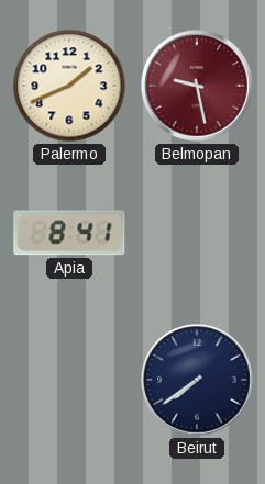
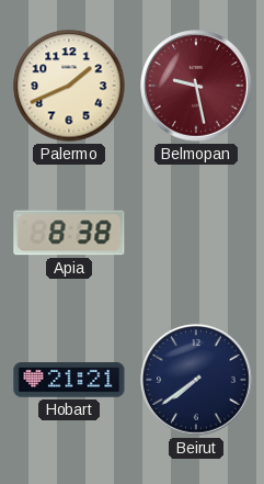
Apia: 8:41 -> 8:38 (69, 233)
Hobart: none -> 21:21 (69, 380)
